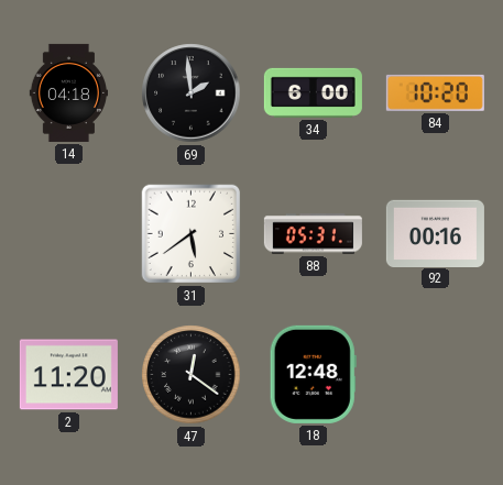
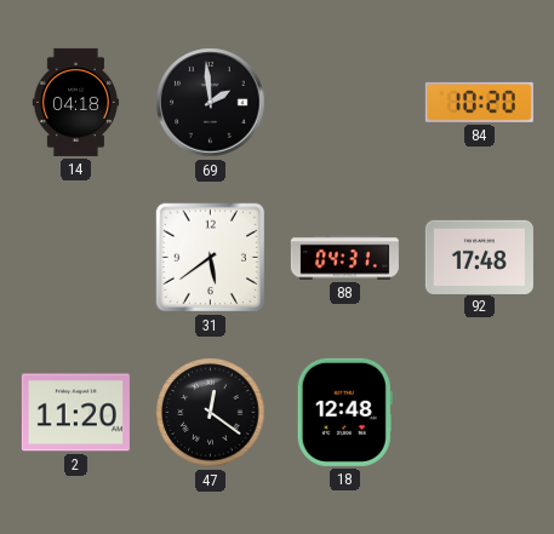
34: 6:00 -> none (313, 92)
88: 05:31 -> 04:31 (344, 258)
92: 00:16 -> 17:48 (479, 257)
